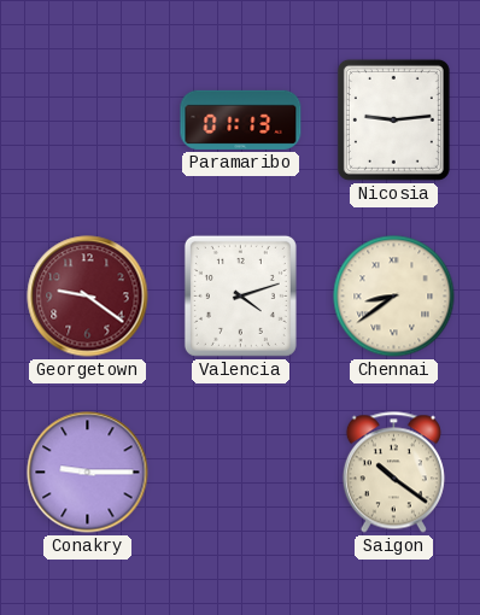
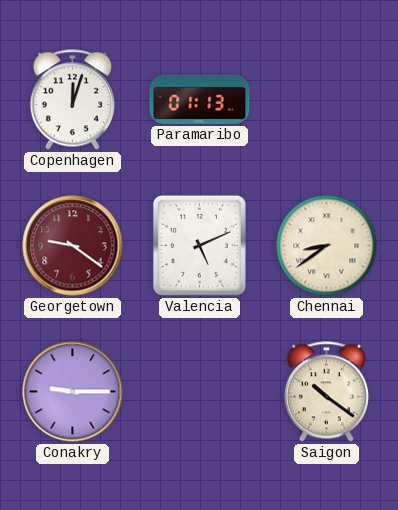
Copenhagen: none -> 12:03 (72, 100)
Nicosia: 9:14 -> none (393, 119)
Valencia: 4:12 -> 5:11 (199, 245)
